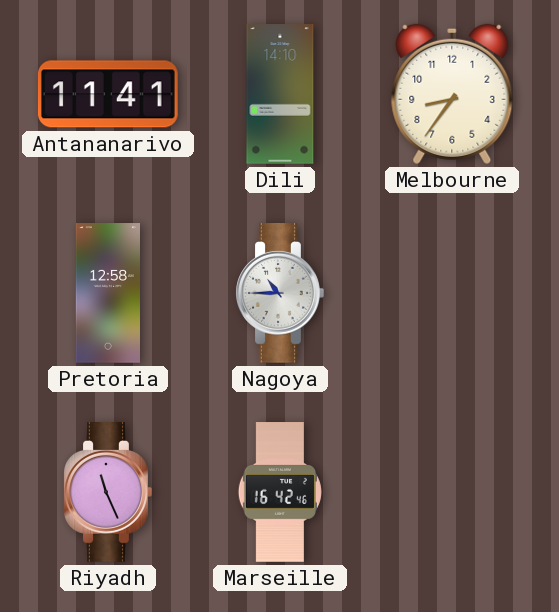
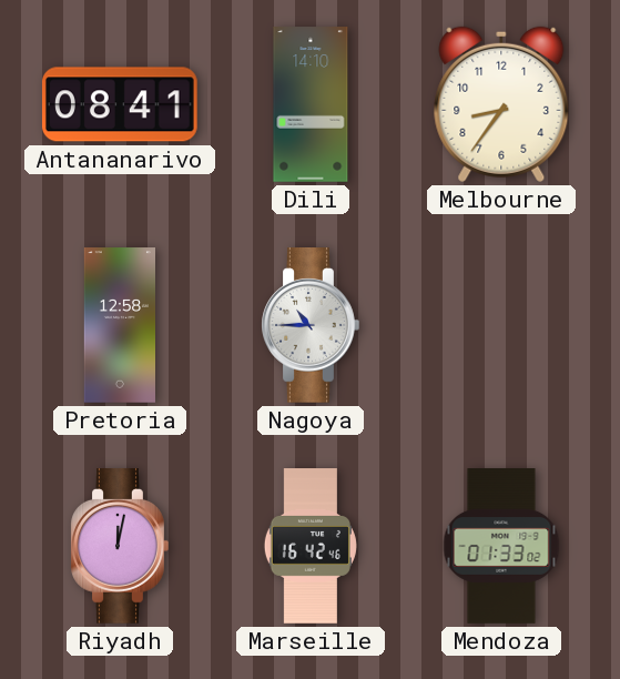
Antananarivo: 11:41 -> 08:41 (120, 104)
Riyadh: 11:26 -> 12:02 (120, 547)
Mendoza: none -> 01:33 (501, 546)
